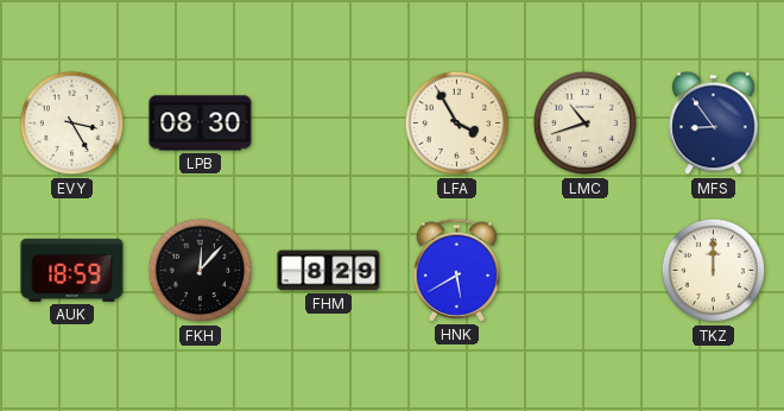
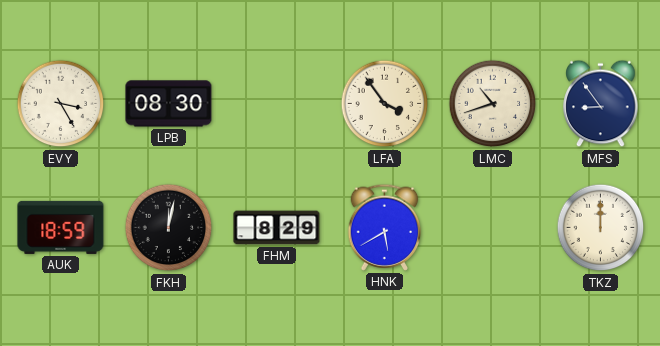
LFA: 3:55 -> 3:54 (385, 104)
FKH: 12:07 -> 12:02 (169, 228)
